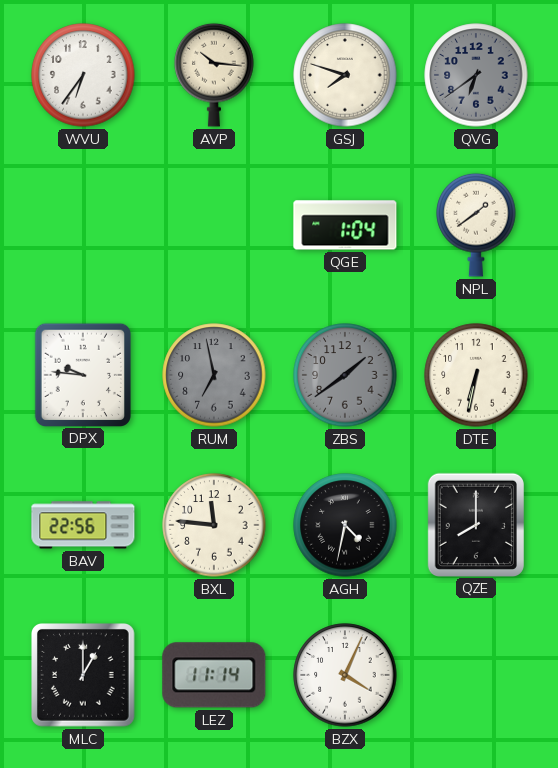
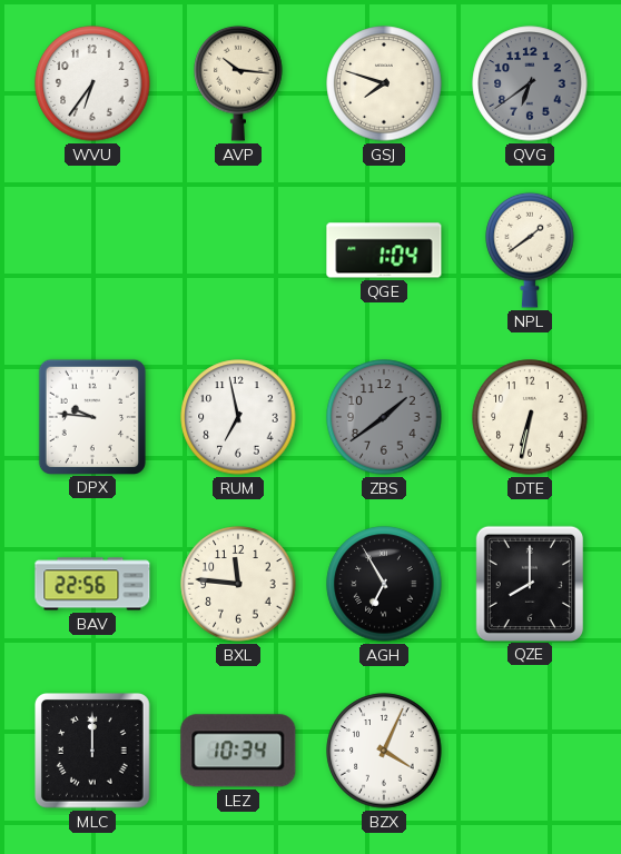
RUM dial: grey -> white (238, 417)
AGH: 4:32 -> 6:55 (384, 584)
MLC: 1:00 -> 12:00 (93, 752)
LEZ: 11:14 -> 10:34 (238, 751)
